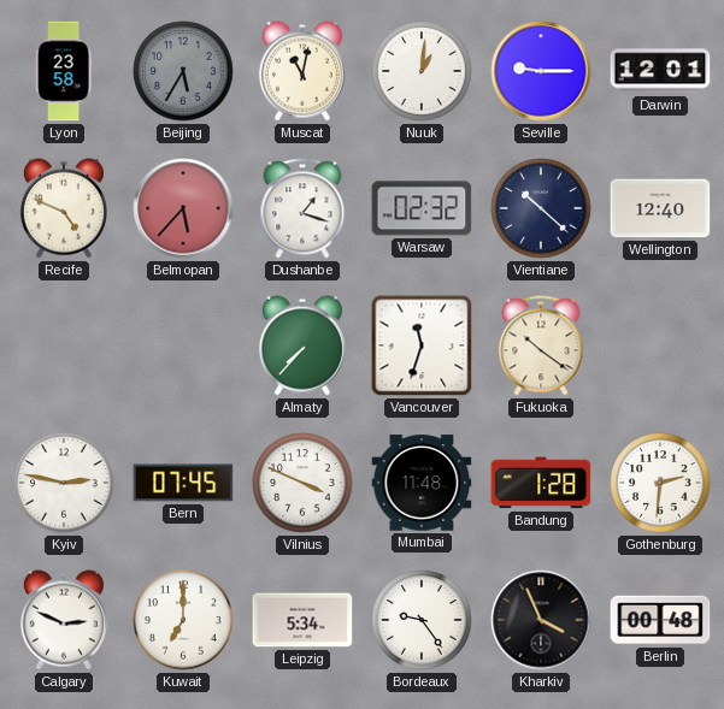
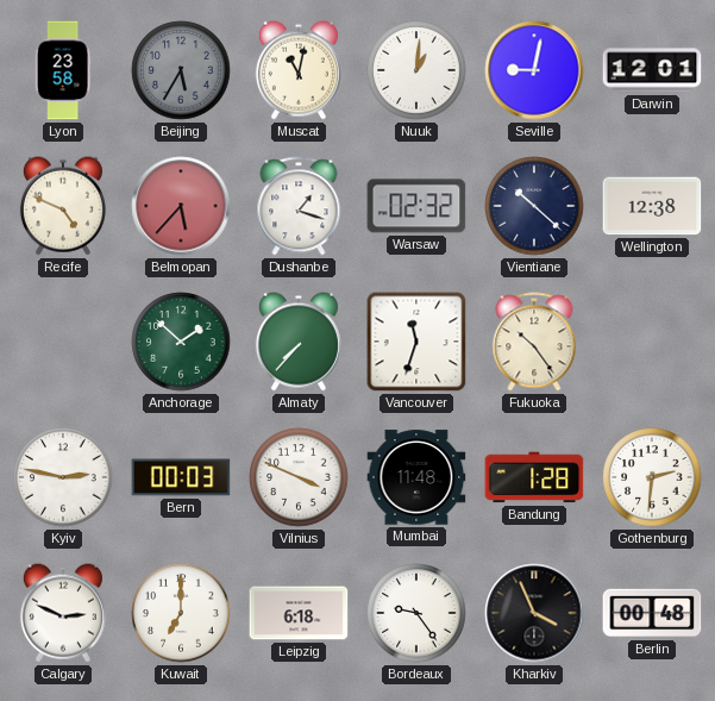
Seville: 9:15 -> 9:02 (534, 70)
Wellington: 12:40 -> 12:38 (652, 206)
Anchorage: none -> 1:52 (181, 342)
Fukuoka: 10:21 -> 10:24 (534, 342)
Bern: 07:45 -> 00:03 (181, 477)
Leipzig: 5:34 -> 6:18 (299, 613)
